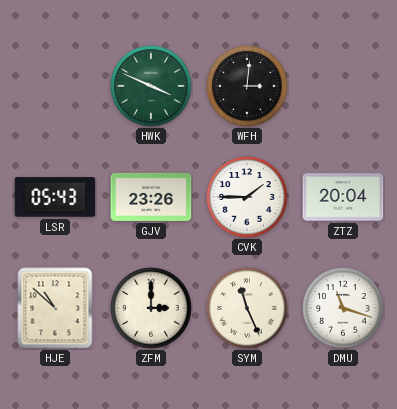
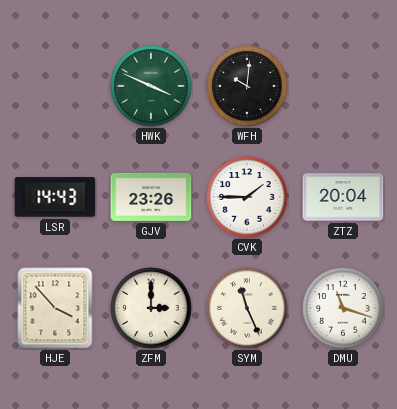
WFH: 3:01 -> 10:01 (247, 86)
LSR: 05:43 -> 14:43 (55, 197)
HJE: 10:52 -> 3:53 (55, 308)
